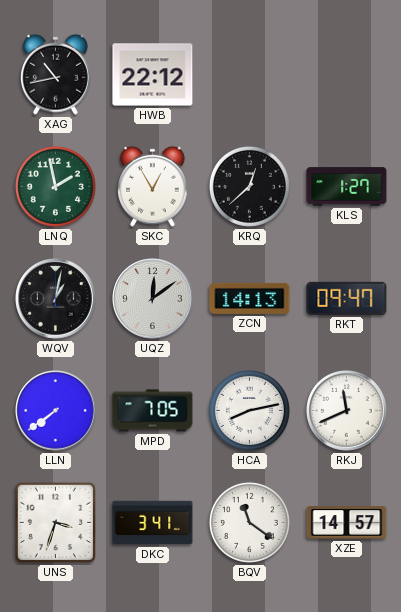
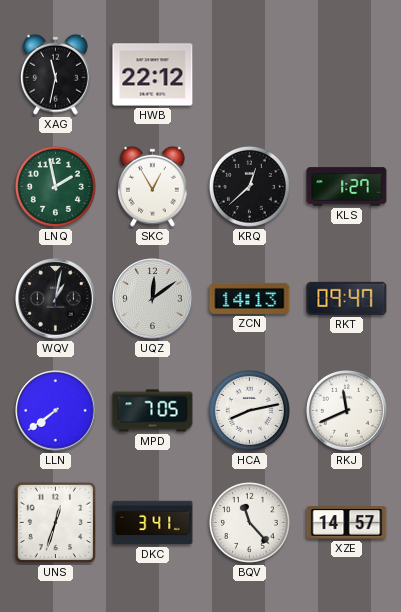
XAG: 10:43 -> 11:32 (56, 74)
UNS: 3:33 -> 12:33 (55, 522)
BQV: 11:21 -> 11:23 (249, 522)
